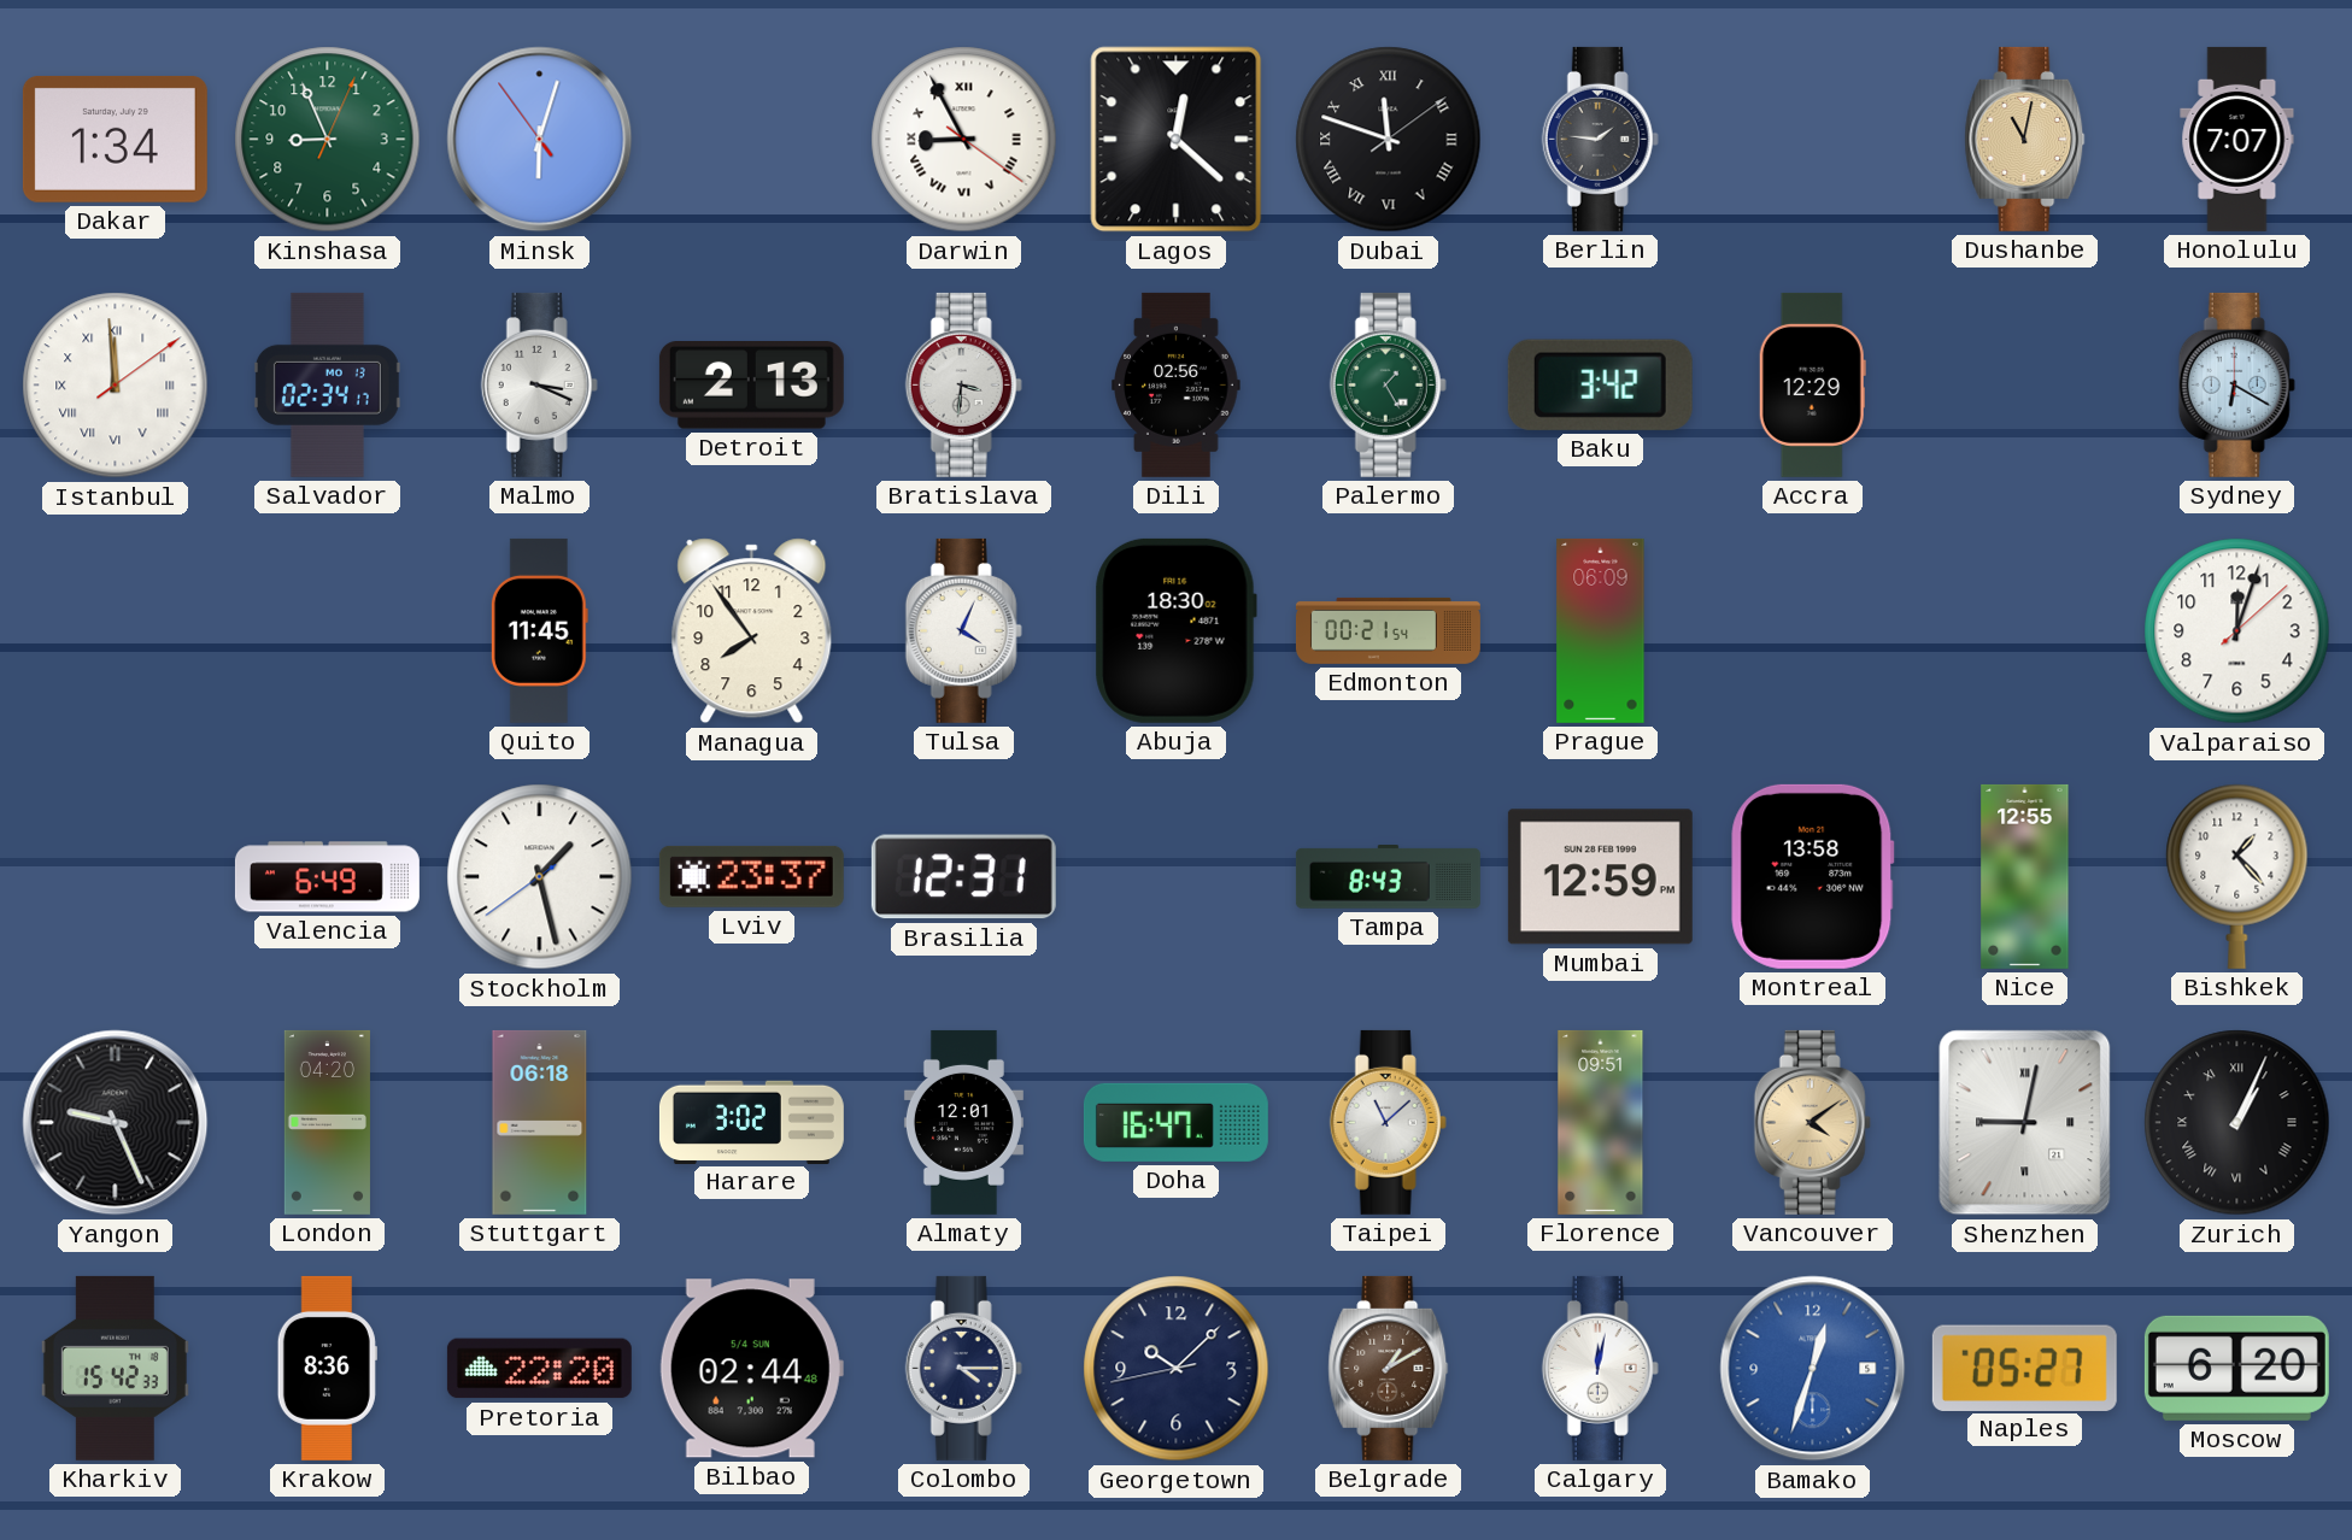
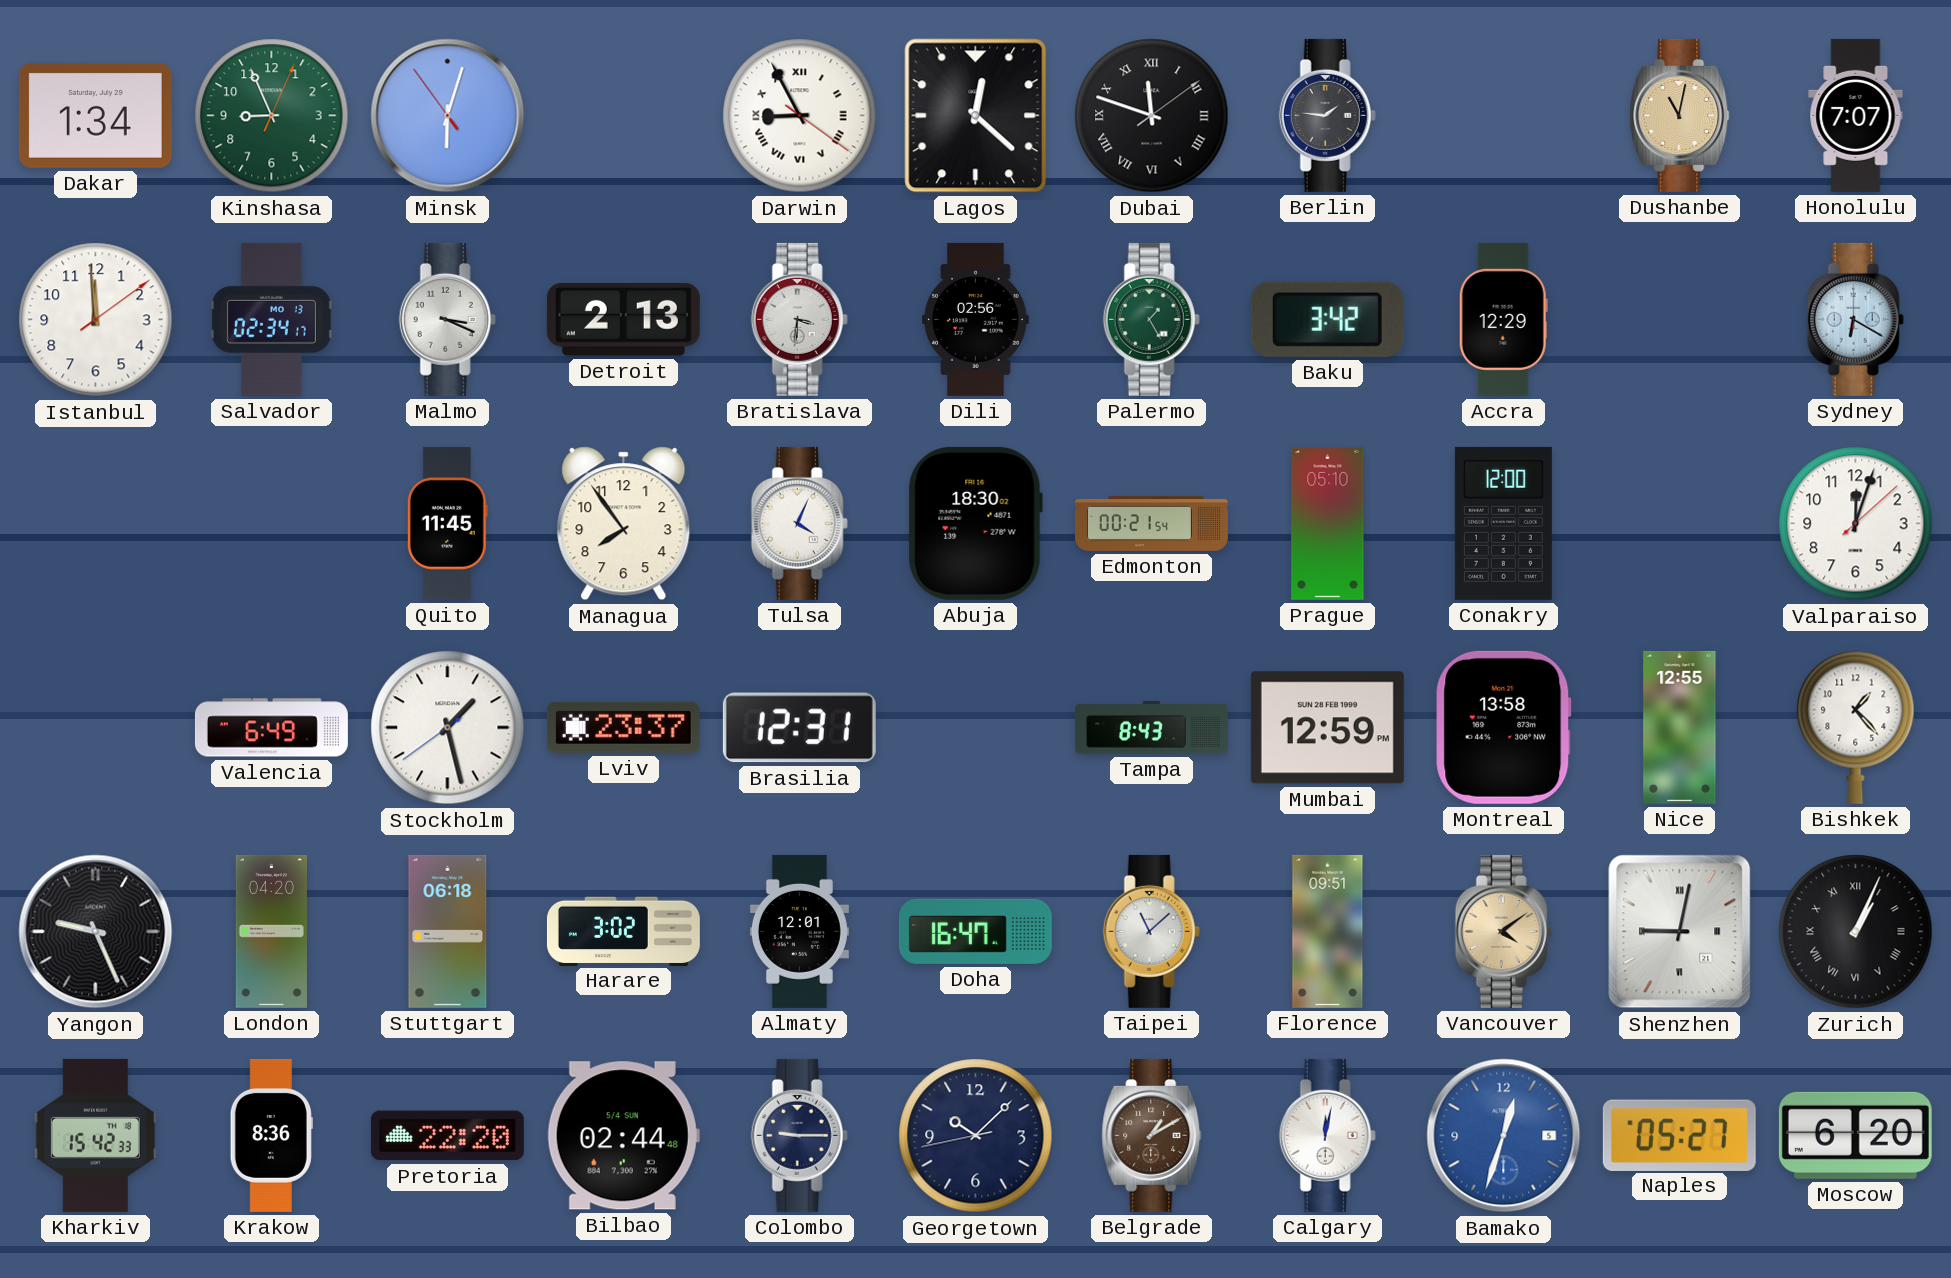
Istanbul numerals: Roman -> Arabic (96, 320)
Prague: 06:09 -> 05:10 (1328, 523)
Conakry: none -> 12:00 (1503, 523)
Colombo: 4:15 -> 9:15 (799, 1135)
